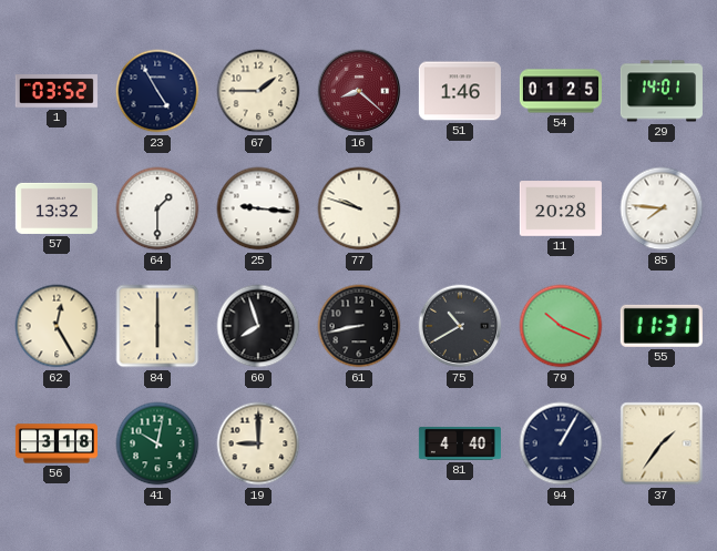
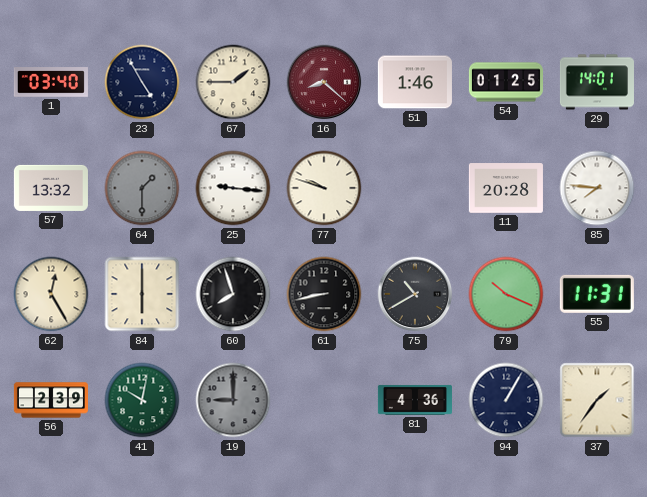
1: 03:52 -> 03:40 (51, 82)
64 dial: white -> grey (142, 188)
56: 3:18 -> 2:39 (51, 400)
19 dial: cream -> grey (233, 400)
81: 4:40 -> 4:36 (415, 400)
